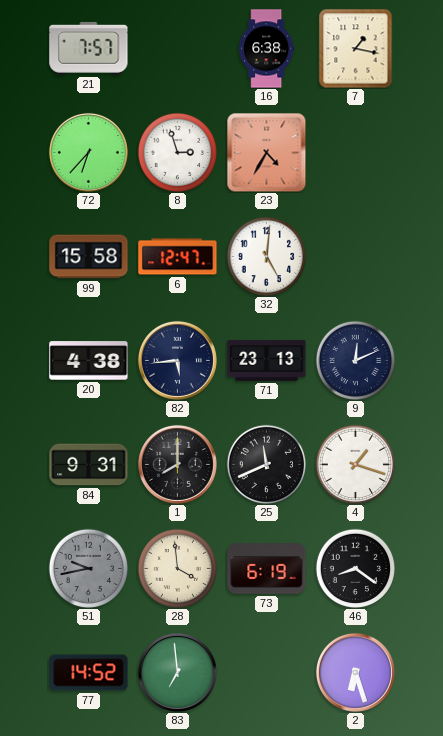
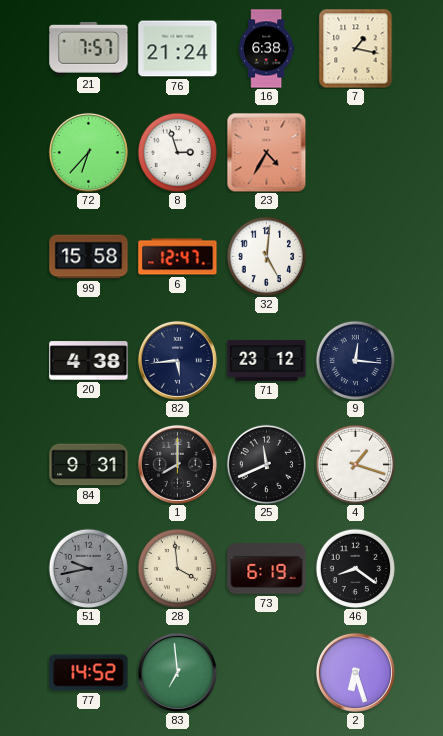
76: none -> 21:24 (178, 49)
71: 23:13 -> 23:12 (267, 360)
9: 12:11 -> 12:16 (355, 360)
